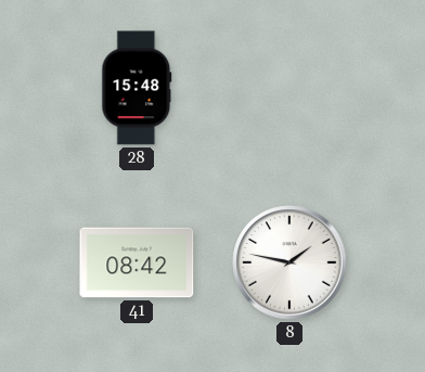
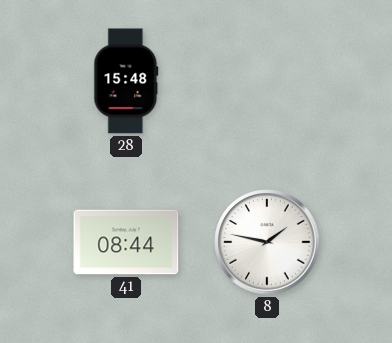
41: 08:42 -> 08:44 (126, 242)
